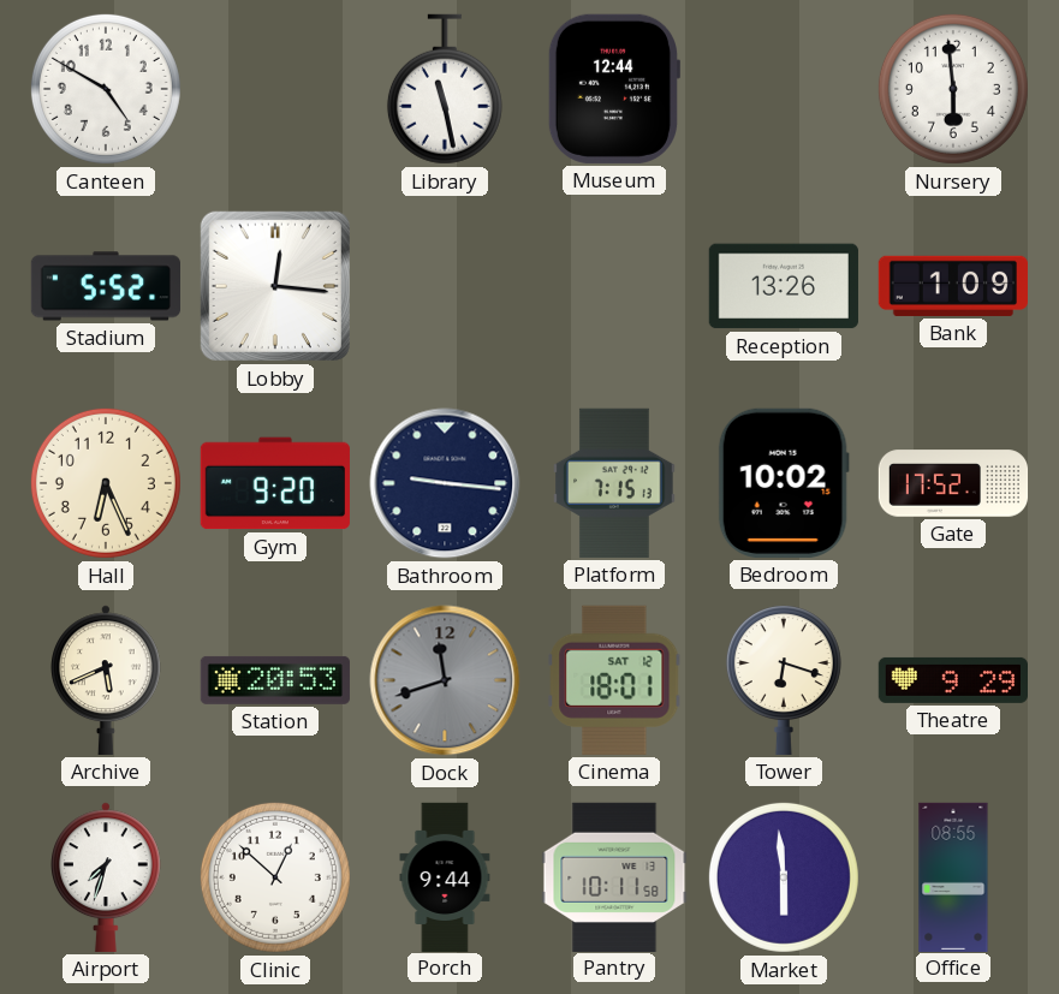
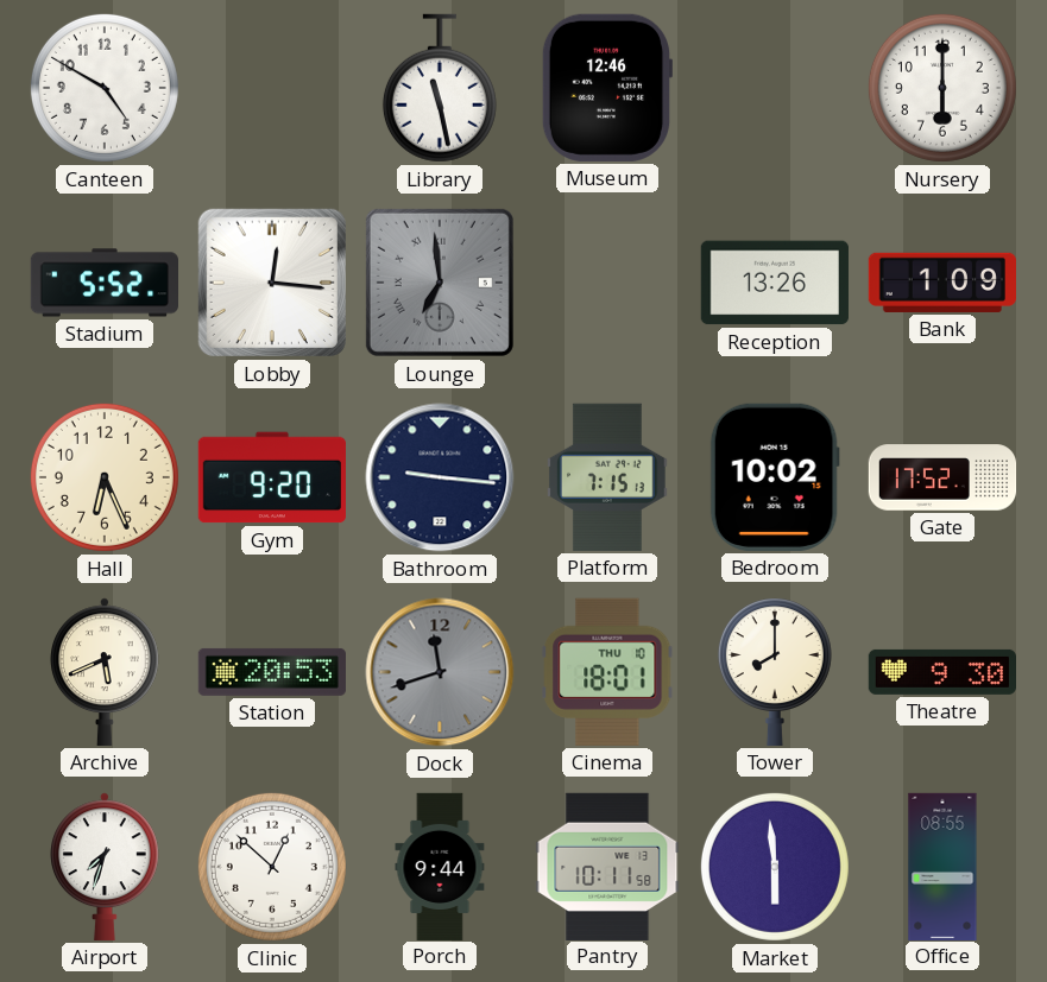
Museum: 12:44 -> 12:46 (606, 88)
Nursery: 5:59 -> 6:00 (942, 88)
Lounge: none -> 6:59 (440, 283)
Cinema date: SAT 12 -> THU 10 (607, 672)
Tower: 6:18 -> 8:00 (775, 672)
Theatre: 9:29 -> 9:30 (941, 672)
